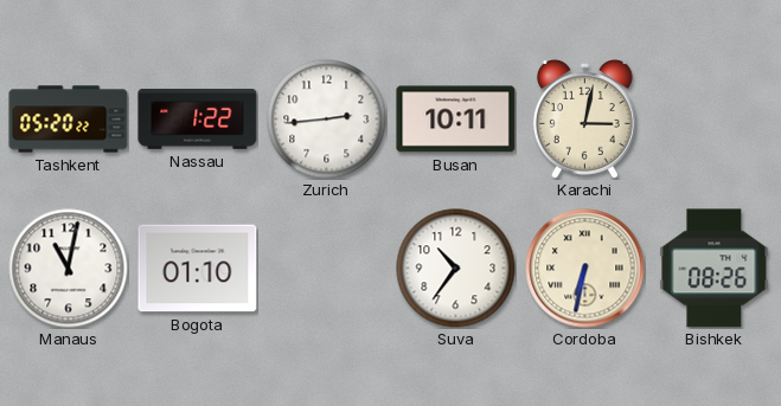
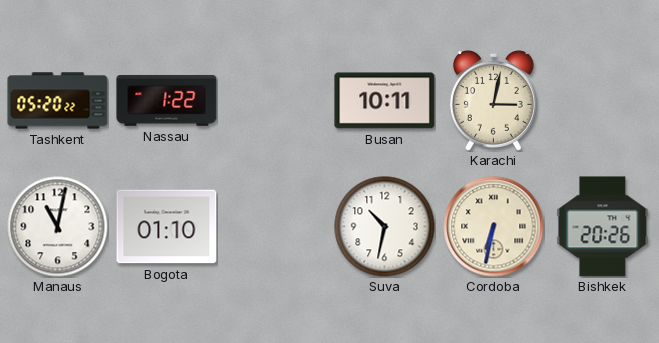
Zurich: 2:44 -> none (327, 120)
Suva: 10:36 -> 10:32 (385, 227)
Bishkek: 08:26 -> 20:26 (603, 227)
